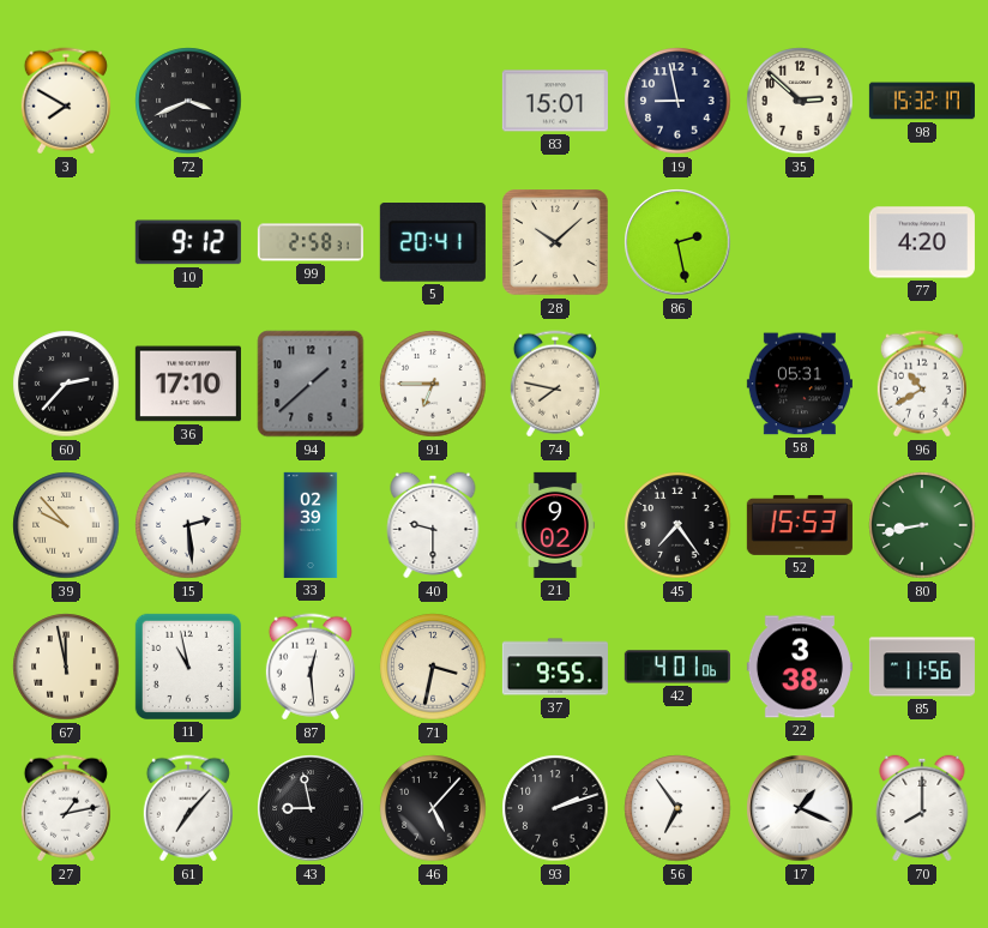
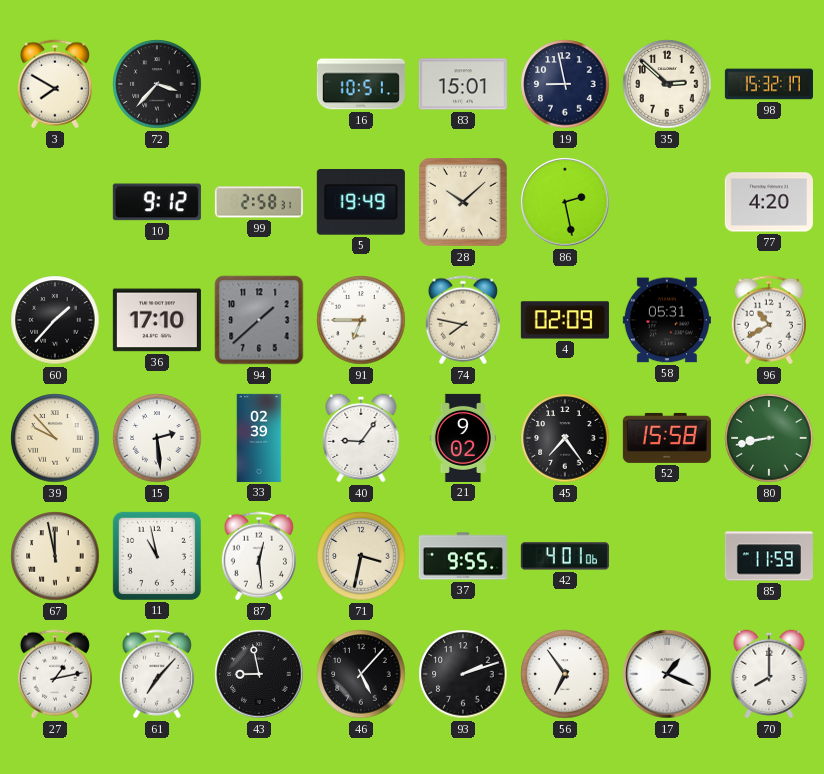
72: 3:41 -> 3:37 (157, 84)
16: none -> 10:51 (361, 84)
5: 20:41 -> 19:49 (361, 203)
60: 2:37 -> 1:37 (55, 320)
4: none -> 02:09 (565, 320)
40: 9:30 -> 9:06 (361, 438)
52: 15:53 -> 15:58 (667, 438)
22: 3:38 -> none (800, 667)
85: 11:56 -> 11:59 (769, 556)
